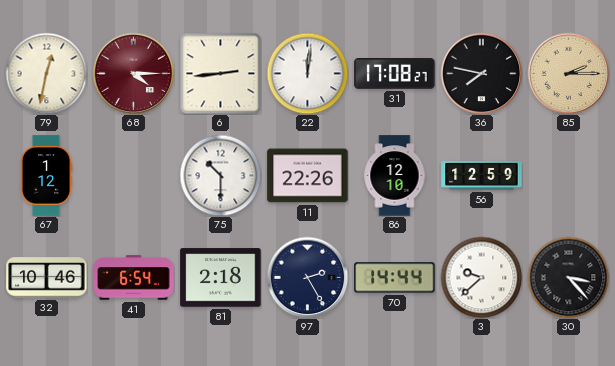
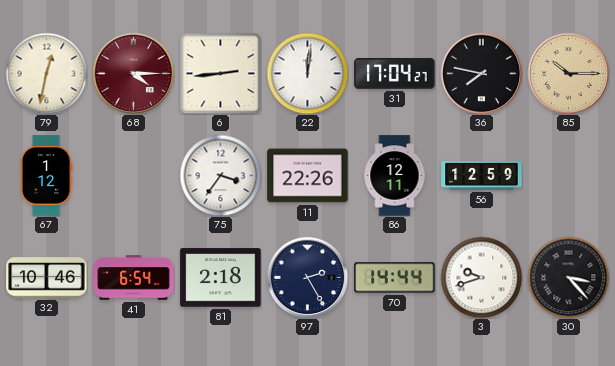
31: 17:08 -> 17:04 (395, 74)
85: 2:15 -> 10:15 (568, 73)
75: 10:30 -> 3:36 (220, 175)
86: 12:10 -> 12:11 (395, 176)
3: 9:38 -> 9:42 (481, 277)
